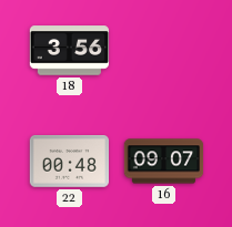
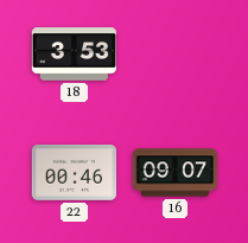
18: 3:56 -> 3:53 (74, 55)
22: 00:48 -> 00:46 (74, 173)
